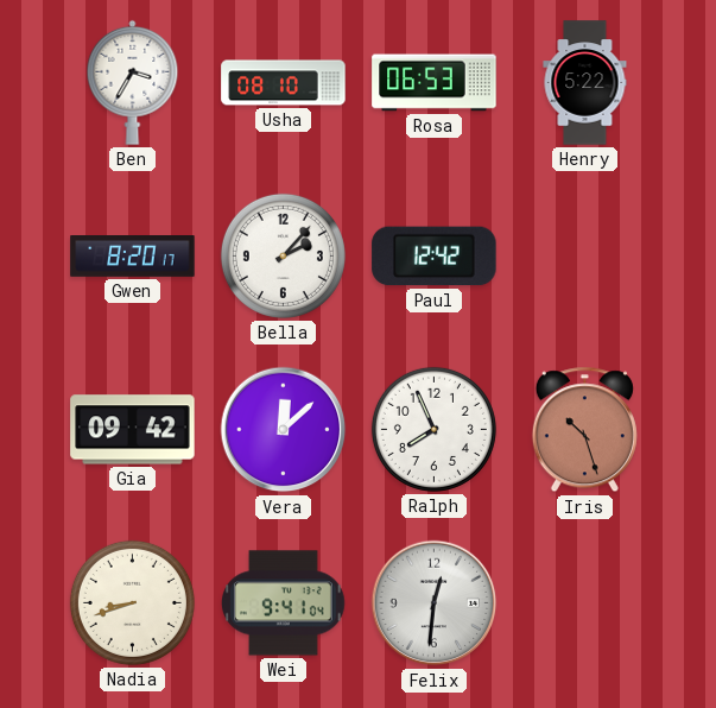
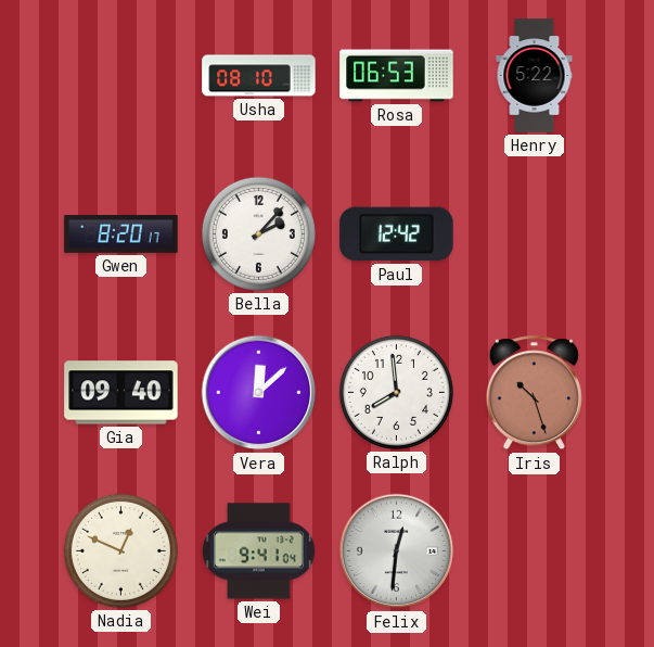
Ben: 3:35 -> none (133, 82)
Gia: 09:42 -> 09:40 (121, 393)
Ralph: 7:56 -> 7:59 (396, 392)
Nadia: 8:42 -> 12:49 (120, 550)
